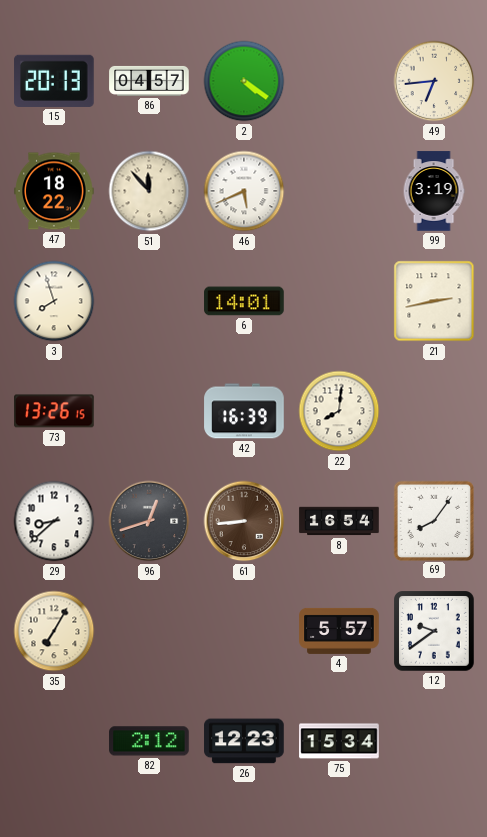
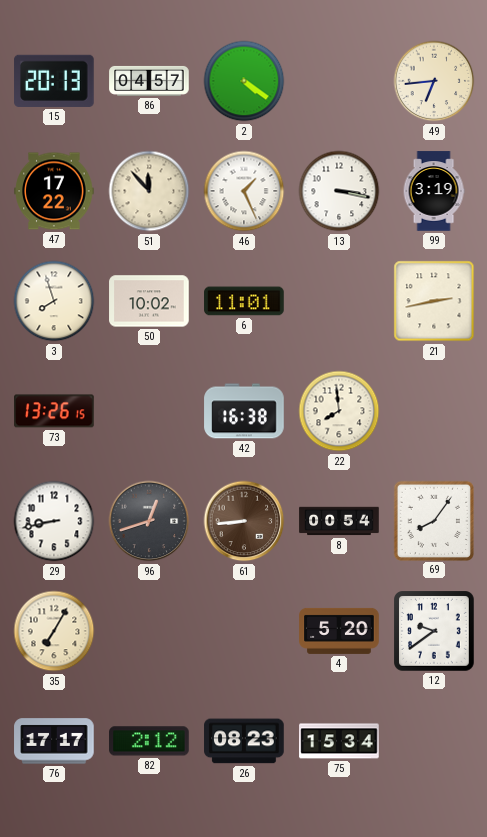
47: 18:22 -> 17:22 (54, 191)
46: 5:41 -> 1:26 (244, 191)
13: none -> 3:17 (339, 191)
50: none -> 10:02 (149, 301)
6: 14:01 -> 11:01 (244, 301)
42: 16:39 -> 16:38 (244, 411)
22: 8:01 -> 7:59 (339, 411)
29: 8:38 -> 8:43 (54, 521)
8: 16:54 -> 00:54 (339, 521)
4: 5:57 -> 5:20 (339, 631)
76: none -> 17:17 (54, 741)
26: 12:23 -> 08:23 (244, 741)
